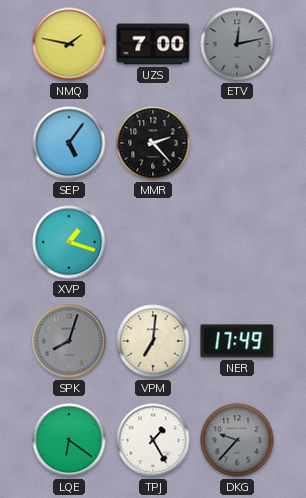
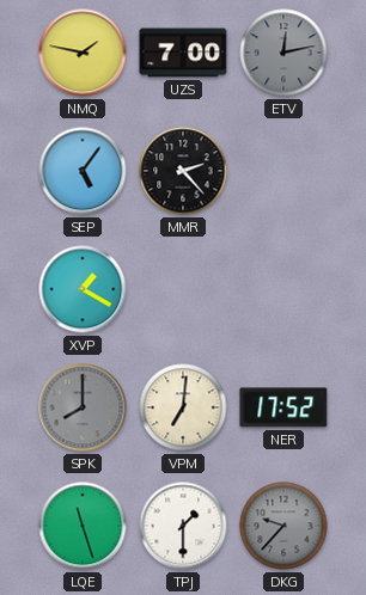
XVP: 1:18 -> 1:20 (83, 289)
SPK: 8:03 -> 8:00 (83, 407)
NER: 17:49 -> 17:52 (283, 407)
LQE: 6:21 -> 11:27 (83, 526)
TPJ: 1:25 -> 1:30 (183, 526)
